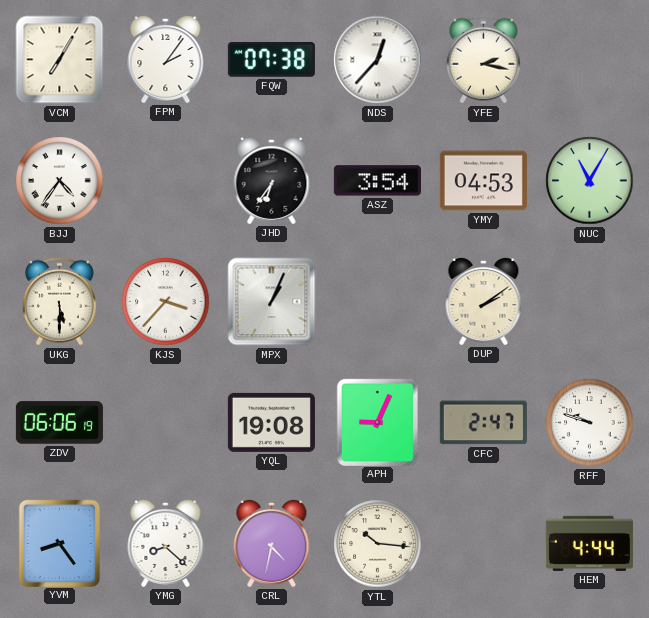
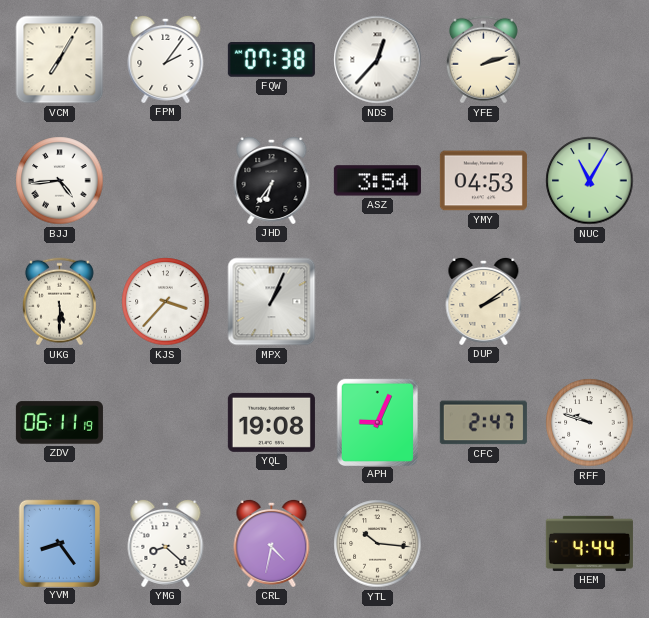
YFE: 2:17 -> 2:12 (483, 60)
BJJ: 4:36 -> 4:44 (60, 181)
ZDV: 06:06 -> 06:11 (59, 423)
